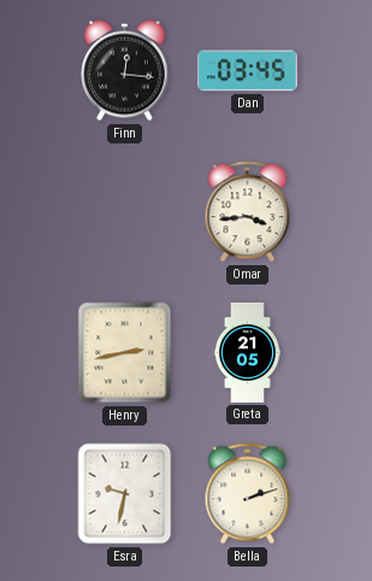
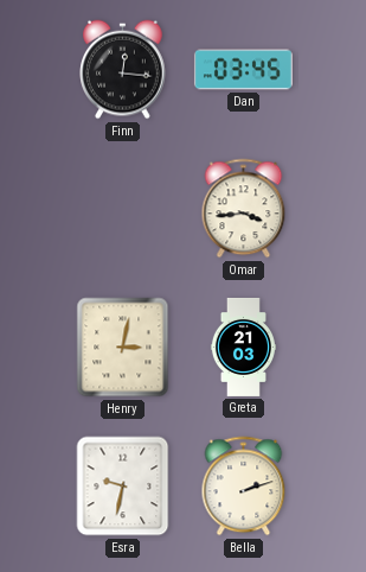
Henry: 2:43 -> 3:02 (123, 348)
Greta: 21:05 -> 21:03 (243, 347)
